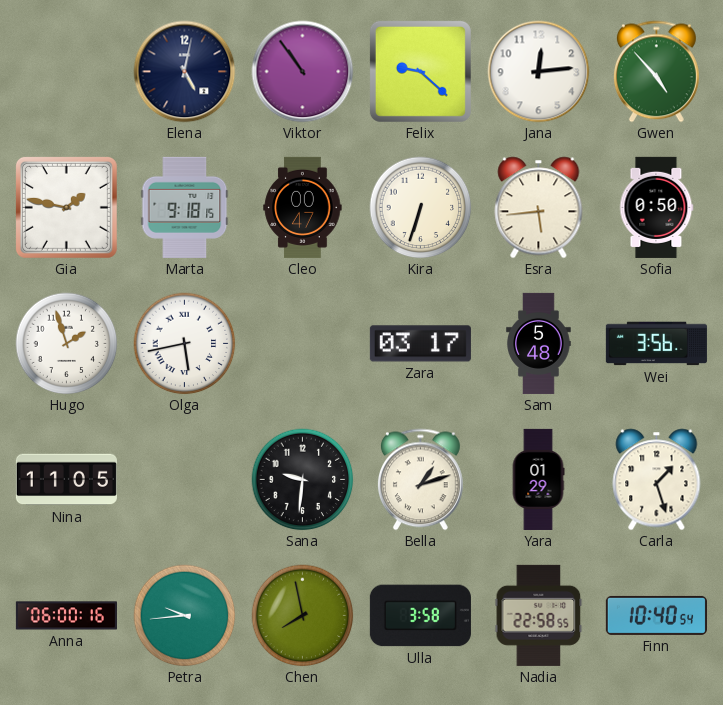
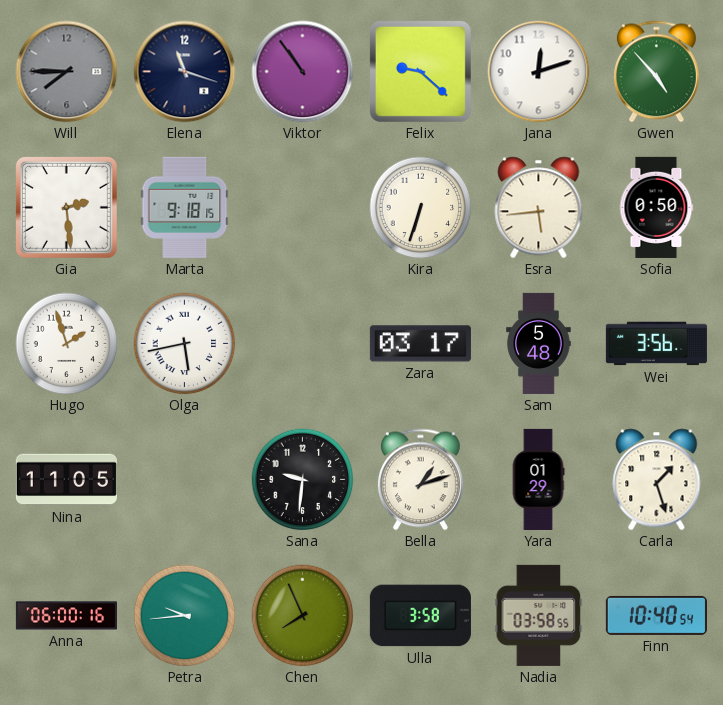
Will: none -> 7:45 (67, 72)
Elena: 5:02 -> 11:18 (185, 72)
Jana: 12:14 -> 12:12 (539, 72)
Gia: 1:47 -> 2:29 (66, 207)
Cleo: 00:47 -> none (303, 207)
Chen: 7:58 -> 7:56 (303, 616)
Nadia: 22:58 -> 03:58 (539, 615)
